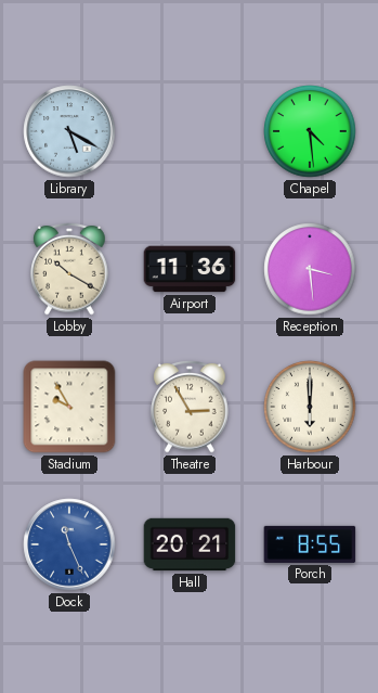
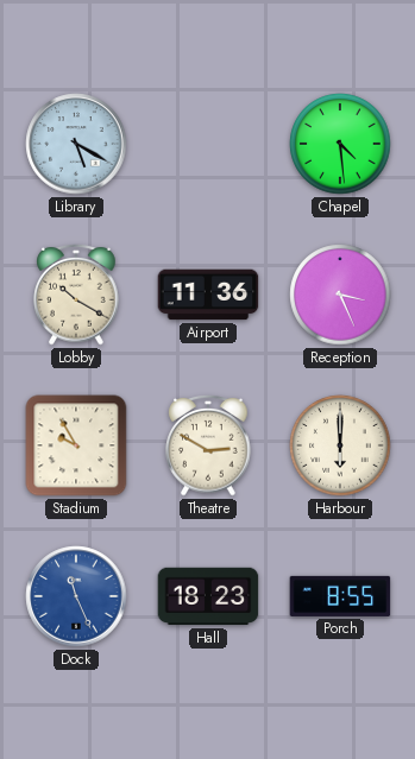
Reception: 3:29 -> 3:26 (340, 295)
Theatre: 2:55 -> 2:50 (208, 445)
Hall: 20:21 -> 18:23 (208, 596)
